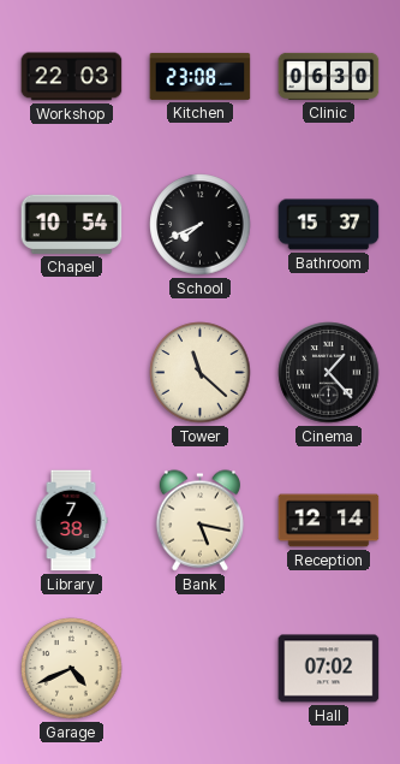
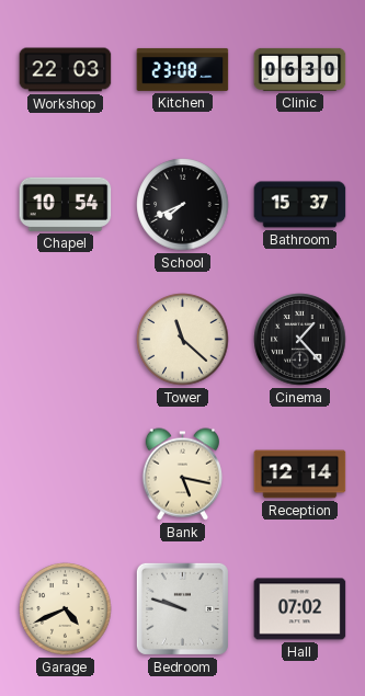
Library: 7:38 -> none (71, 521)
Bedroom: none -> 9:48 (182, 608)
